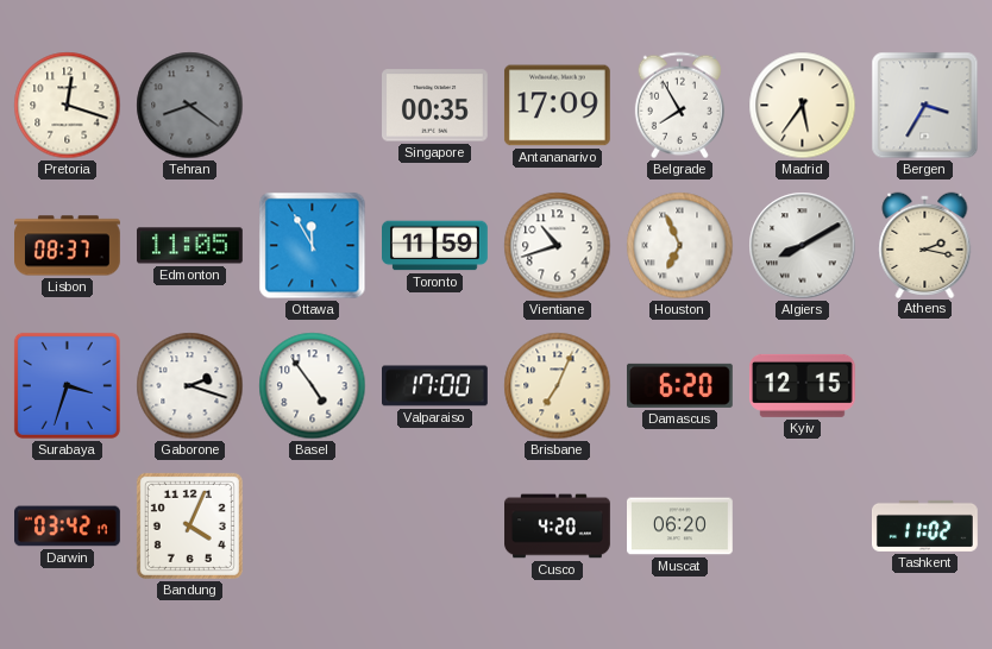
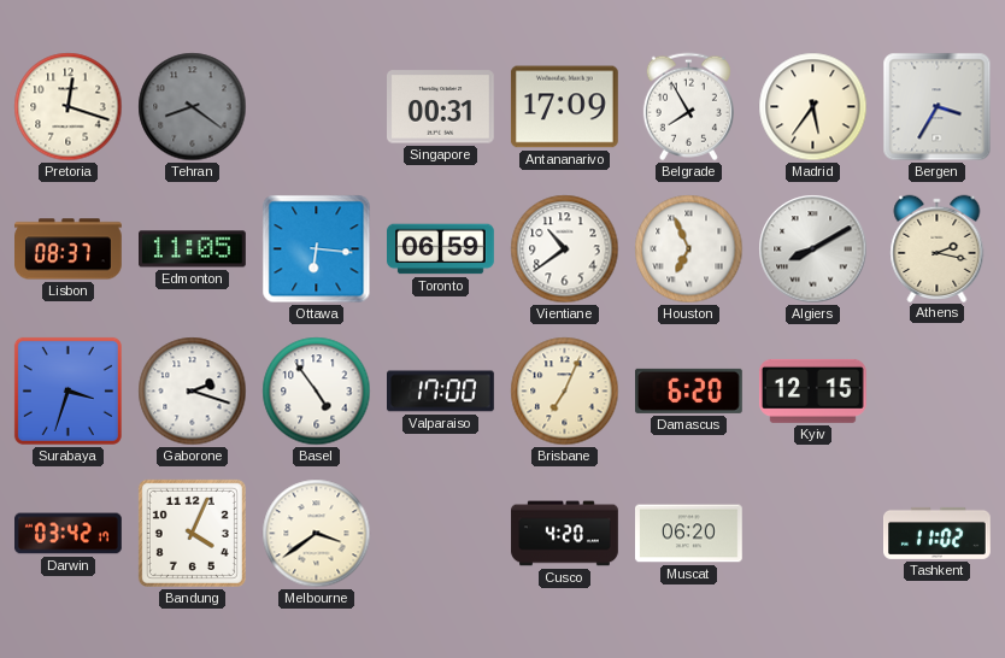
Singapore: 00:35 -> 00:31 (441, 107)
Ottawa: 11:55 -> 6:16 (317, 249)
Toronto: 11:59 -> 06:59 (441, 249)
Vientiane: 10:42 -> 10:39 (565, 249)
Melbourne: none -> 3:39 (317, 534)
